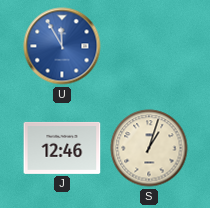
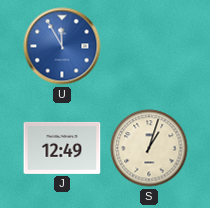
J: 12:46 -> 12:49 (62, 148)
